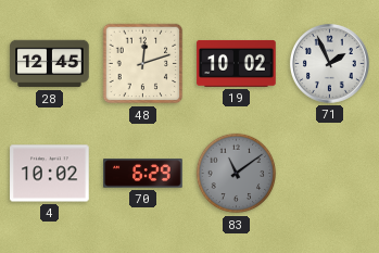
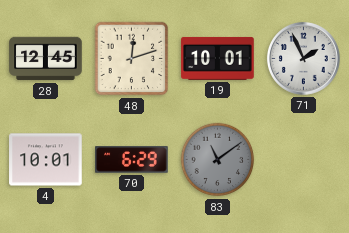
19: 10:02 -> 10:01 (218, 58)
4: 10:02 -> 10:01 (46, 160)
